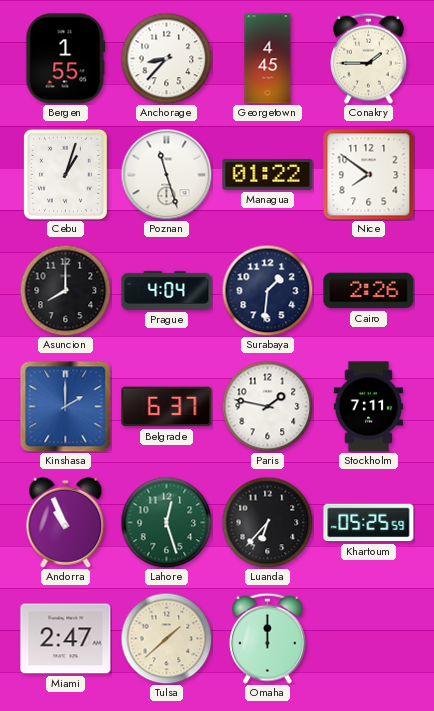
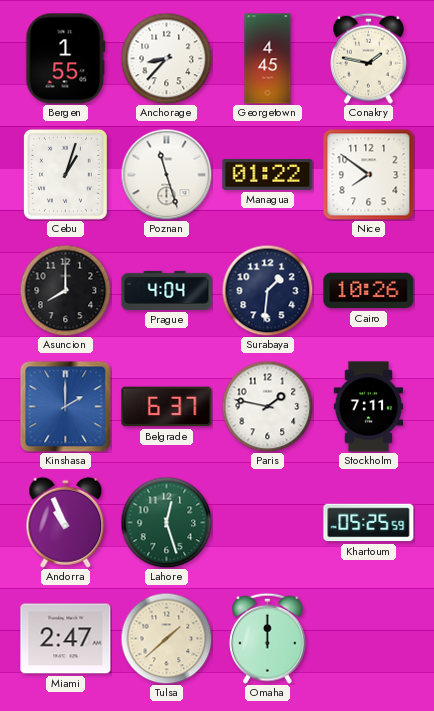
Conakry: 1:45 -> 1:47 (369, 58)
Cairo: 2:26 -> 10:26 (369, 291)
Luanda: 6:37 -> none (267, 522)
